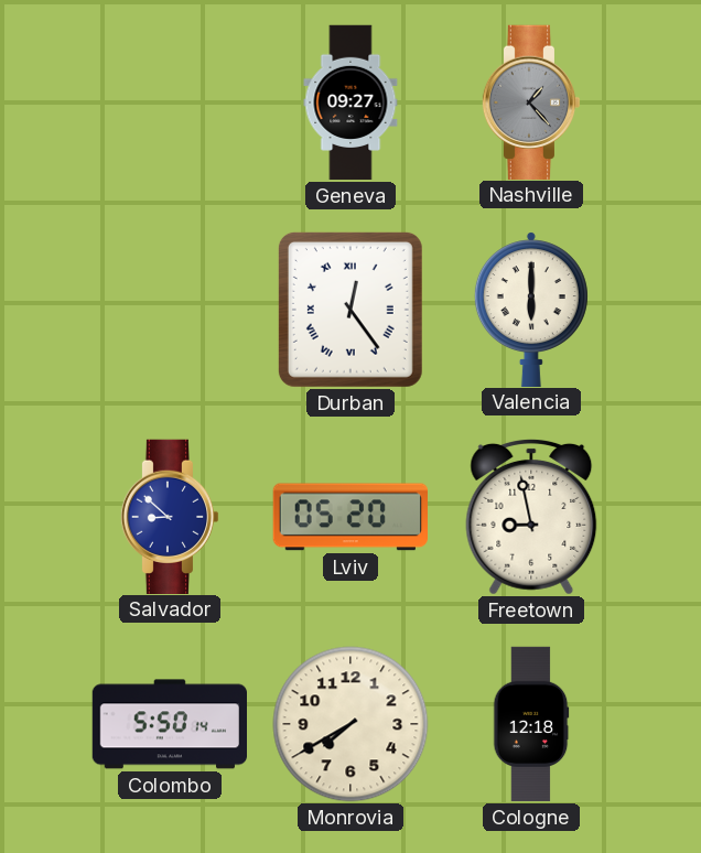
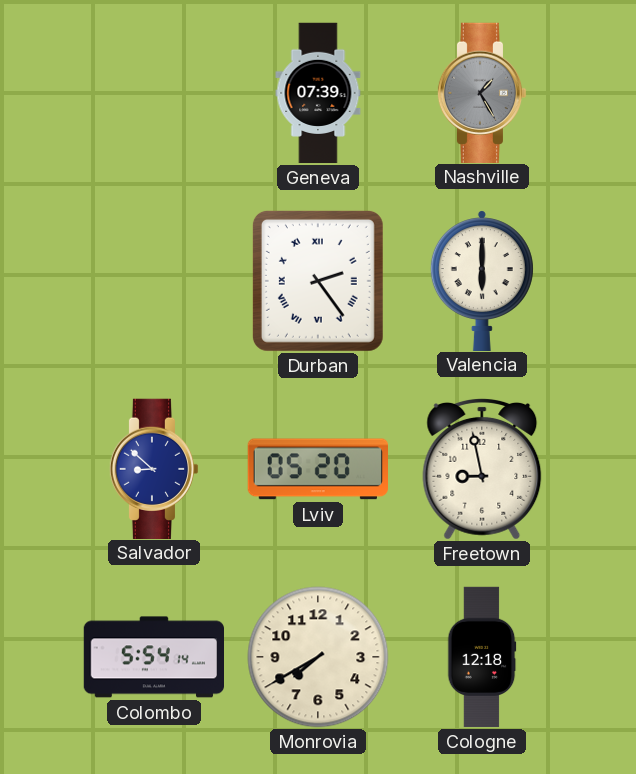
Geneva: 09:27 -> 07:39 (318, 93)
Nashville: 1:23 -> 1:25 (482, 92)
Durban: 12:24 -> 2:24 (318, 281)
Colombo: 5:50 -> 5:54 (153, 657)
